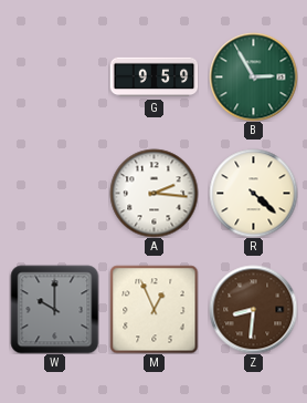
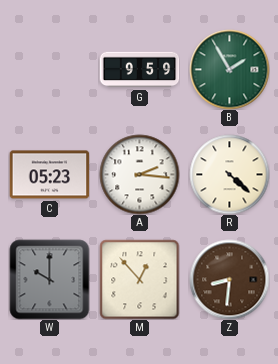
B: 2:55 -> 1:55 (229, 69)
C: none -> 05:23 (49, 175)
M: 12:56 -> 12:53 (139, 279)
